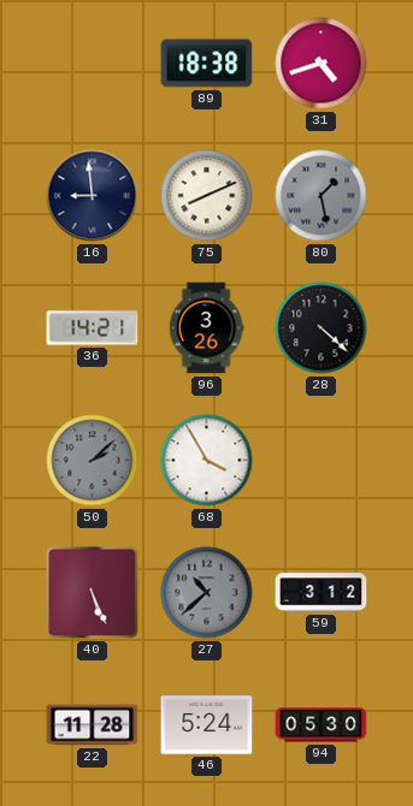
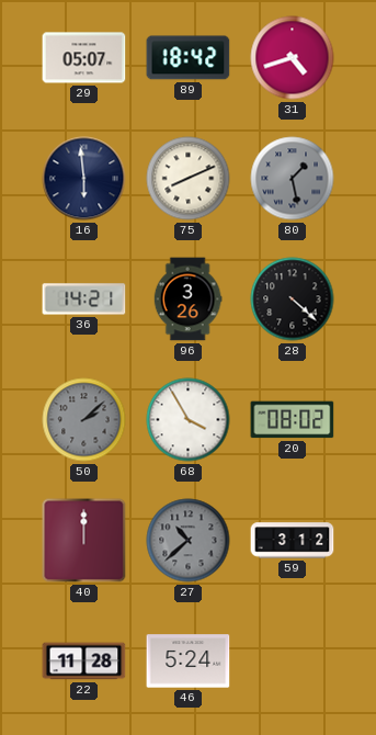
29: none -> 05:07 (84, 58)
89: 18:38 -> 18:42 (189, 58)
16: 8:59 -> 5:59 (84, 179)
20: none -> 08:02 (293, 420)
40: 5:26 -> 12:00 (84, 541)
94: 05:30 -> none (321, 725)
